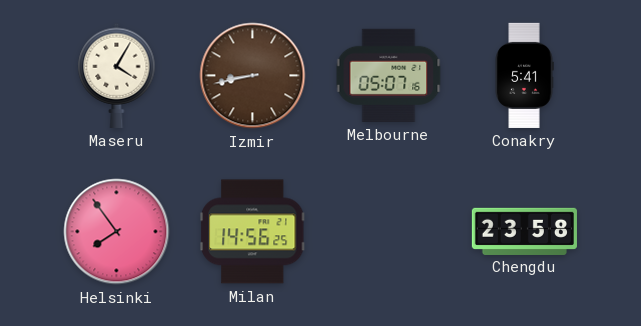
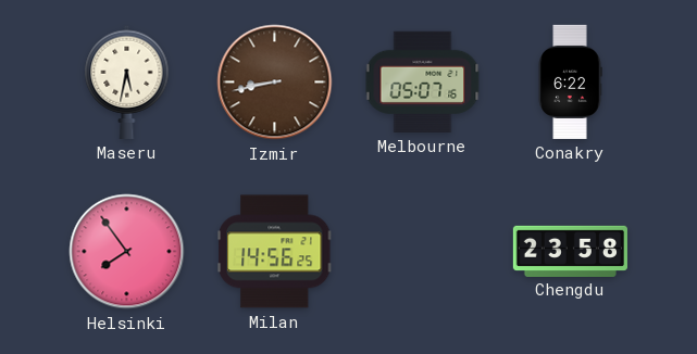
Maseru: 4:05 -> 5:32 (127, 81)
Conakry: 5:41 -> 6:22 (570, 81)
